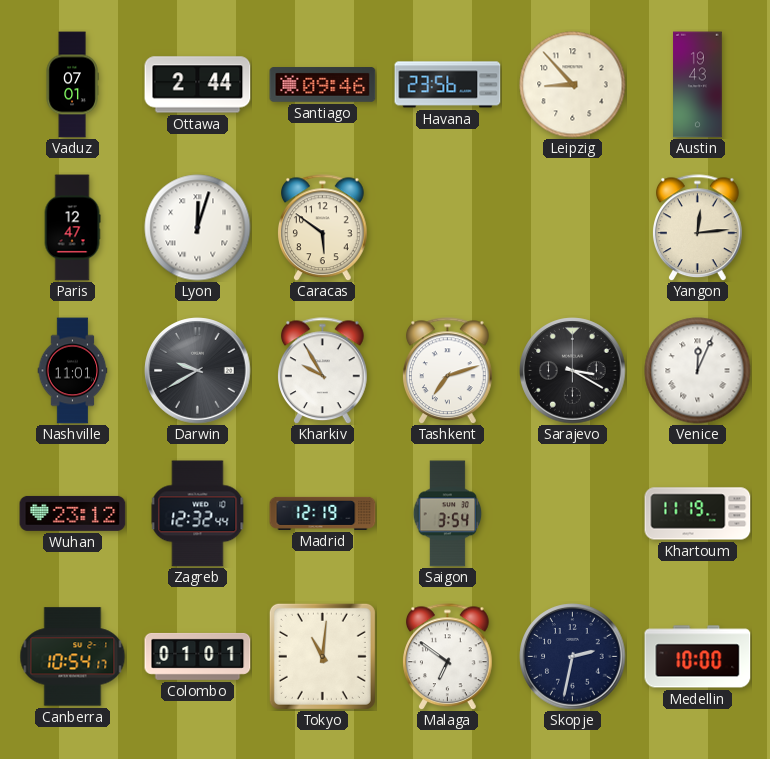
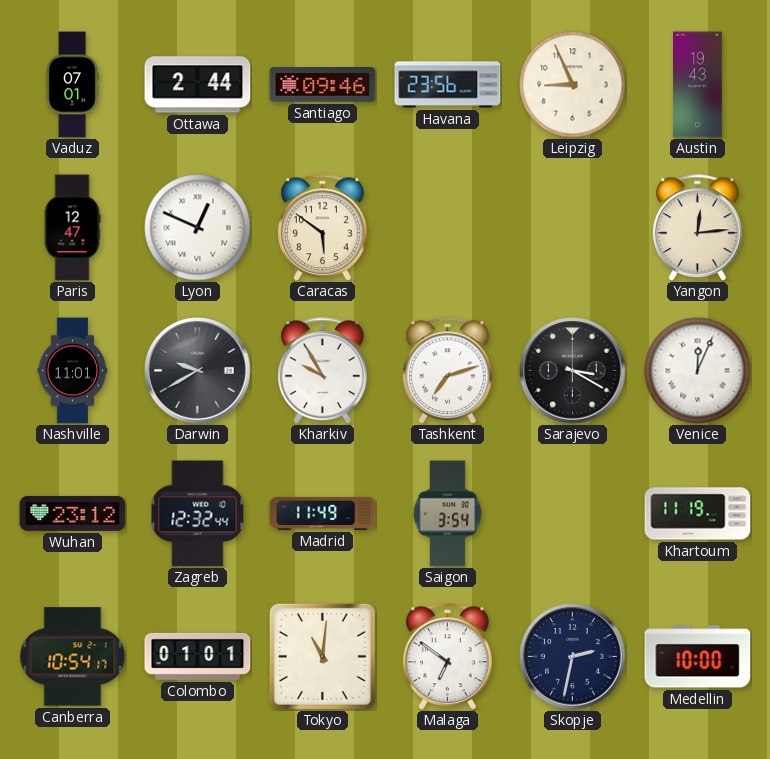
Leipzig: 8:53 -> 8:56 (573, 85)
Lyon: 12:03 -> 12:49 (198, 228)
Madrid: 12:19 -> 11:49 (323, 513)
